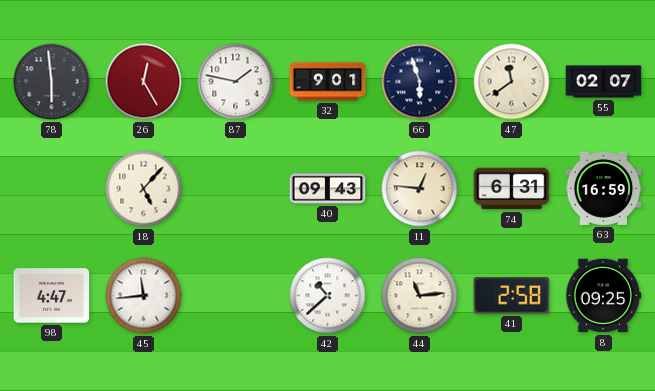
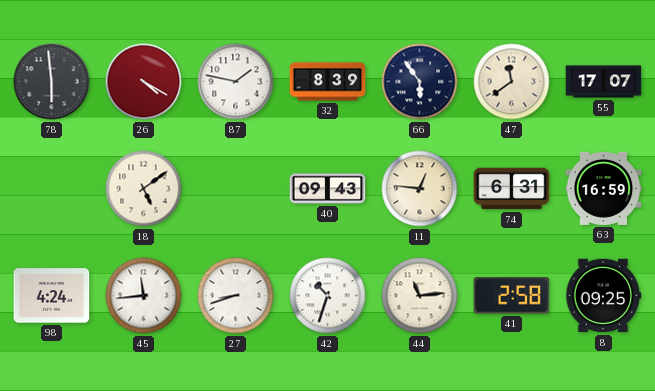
26: 12:25 -> 4:20 (144, 82)
32: 9:01 -> 8:39 (328, 82)
66: 5:57 -> 5:54 (420, 82)
55: 02:07 -> 17:07 (604, 82)
18: 5:07 -> 5:09 (144, 189)
98: 4:47 -> 4:24 (52, 296)
27: none -> 8:42 (236, 296)
42: 10:38 -> 10:33 (328, 296)
